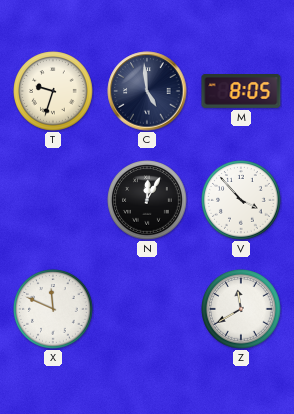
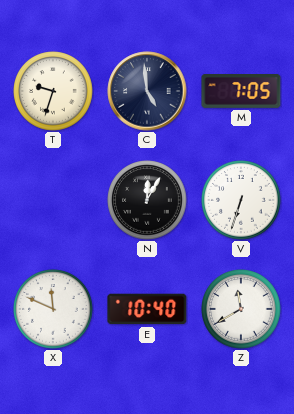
M: 8:05 -> 7:05 (241, 92)
V: 3:53 -> 6:33 (241, 200)
E: none -> 10:40 (147, 309)
